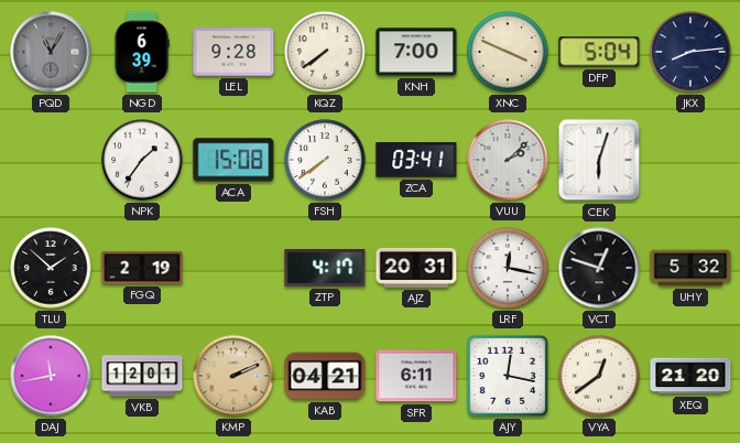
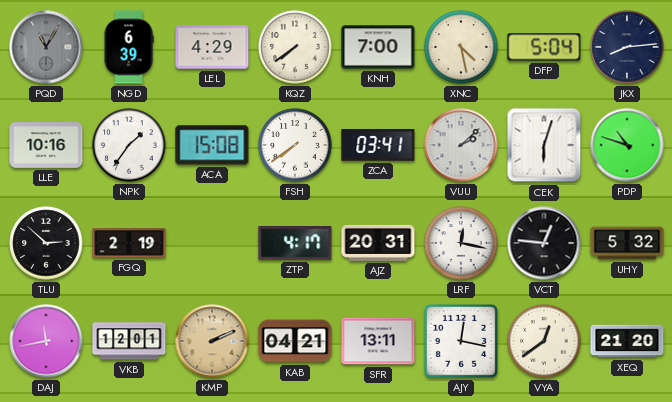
LEL: 9:28 -> 4:29 (212, 47)
XNC: 3:49 -> 4:28 (461, 47)
LLE: none -> 10:16 (46, 146)
PDP: none -> 10:48 (627, 145)
TLU: 1:52 -> 2:52 (46, 243)
VCT: 12:48 -> 12:46 (544, 243)
SFR: 6:11 -> 13:11 (378, 341)
